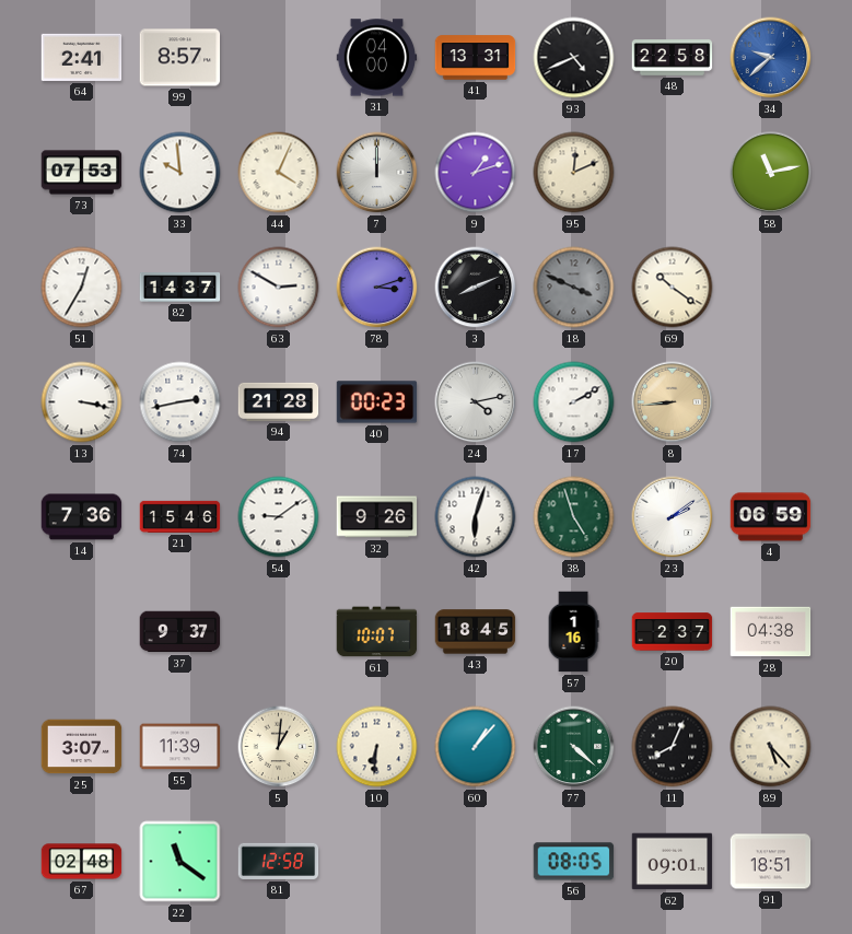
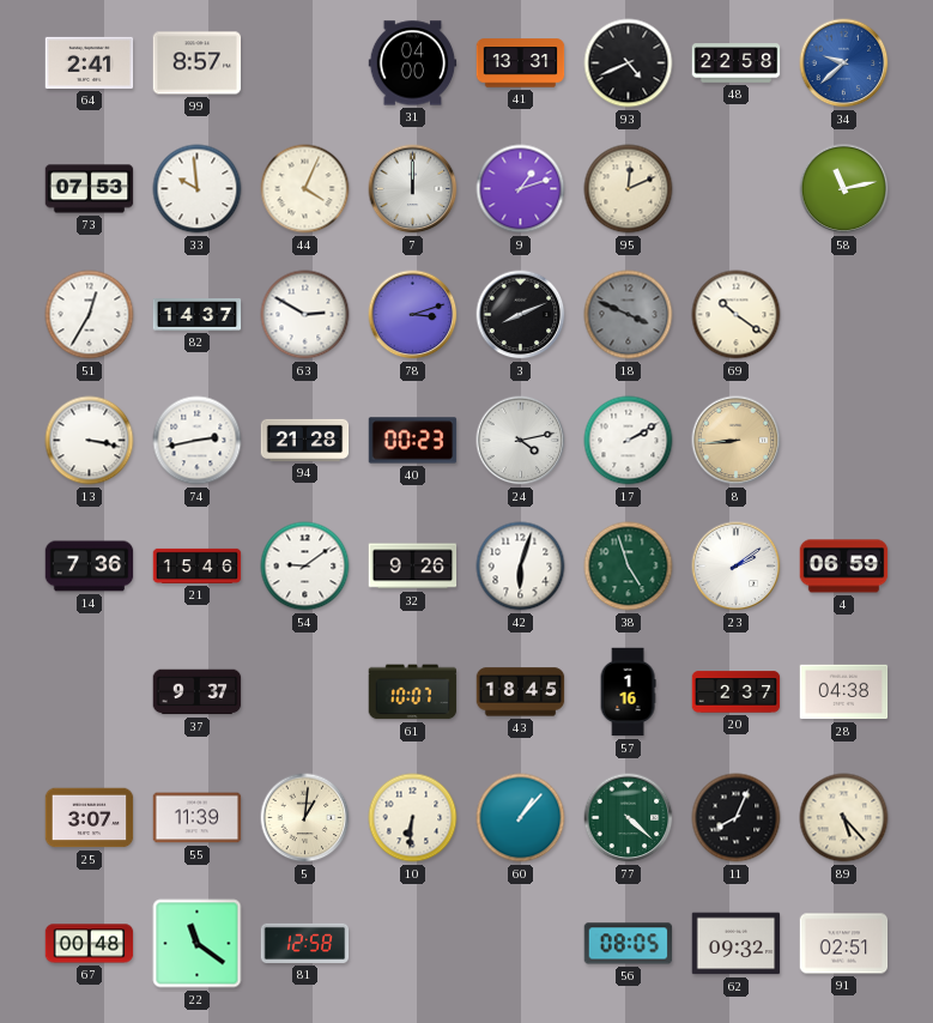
67: 02:48 -> 00:48 (90, 944)
62: 09:01 -> 09:32 (737, 944)
91: 18:51 -> 02:51 (844, 944)
